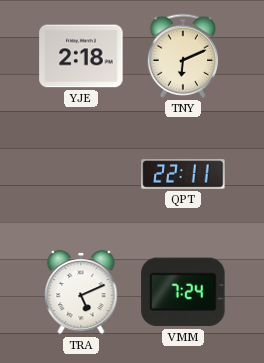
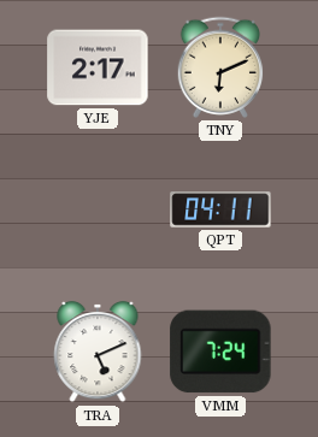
YJE: 2:18 -> 2:17 (98, 67)
QPT: 22:11 -> 04:11 (220, 209)
